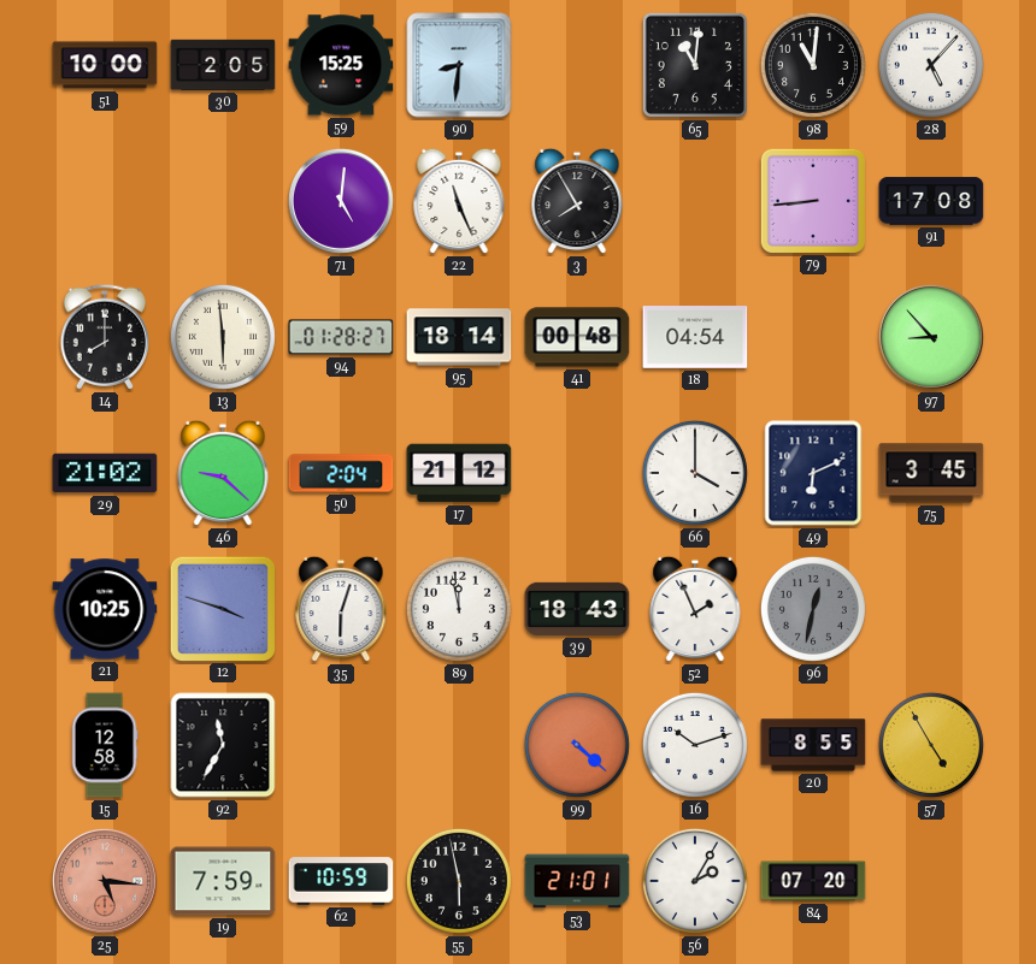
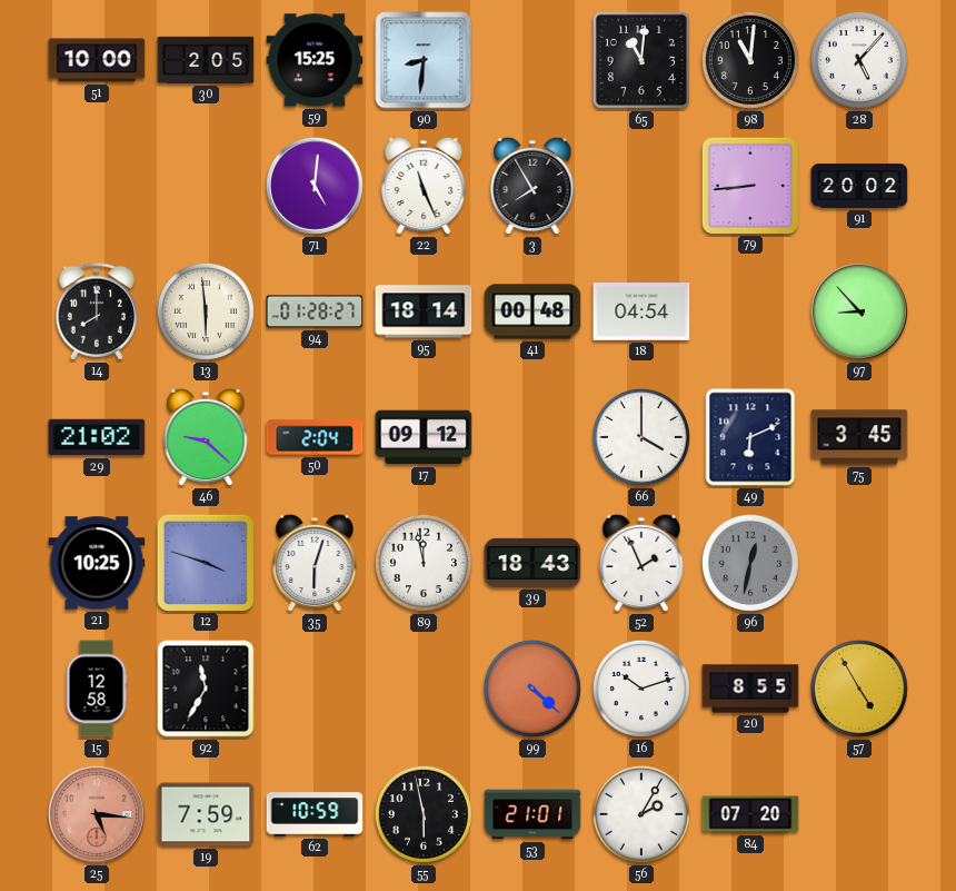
91: 17:08 -> 20:02 (859, 186)
17: 21:12 -> 09:12 (424, 437)
